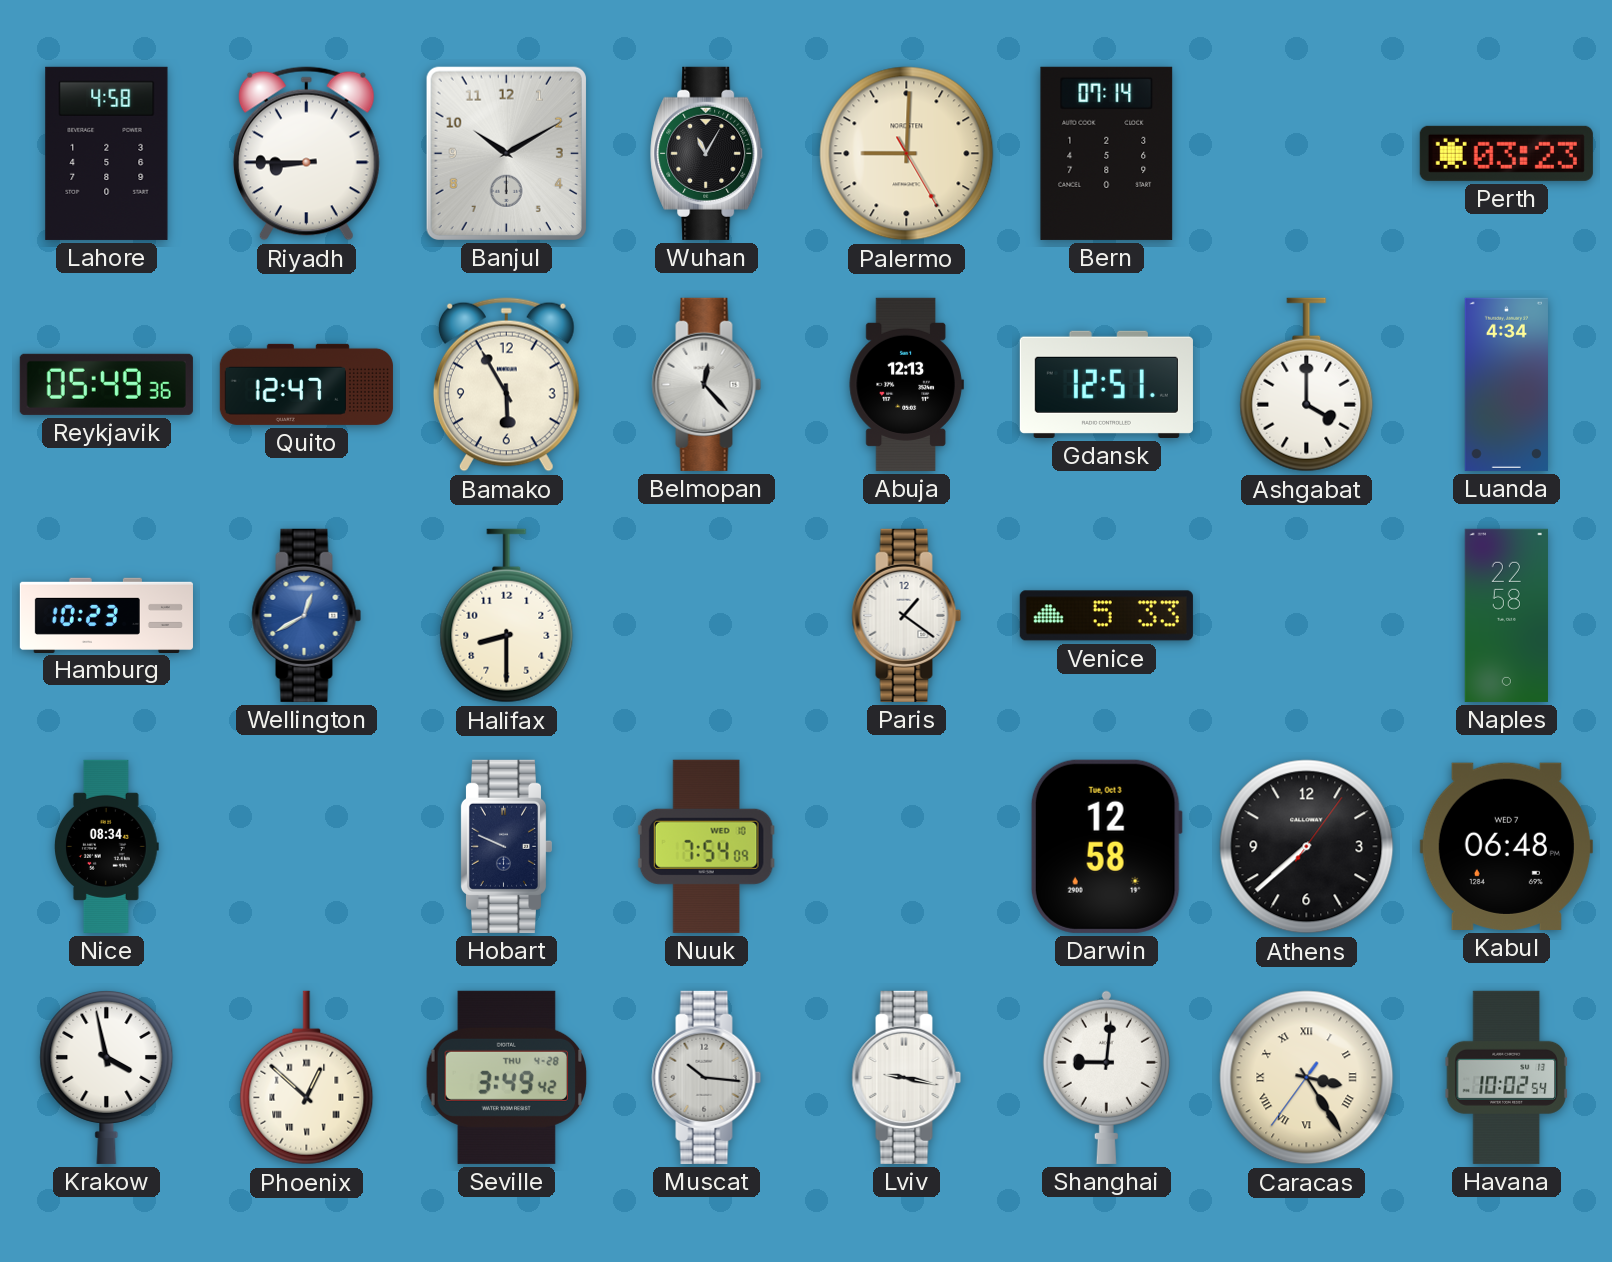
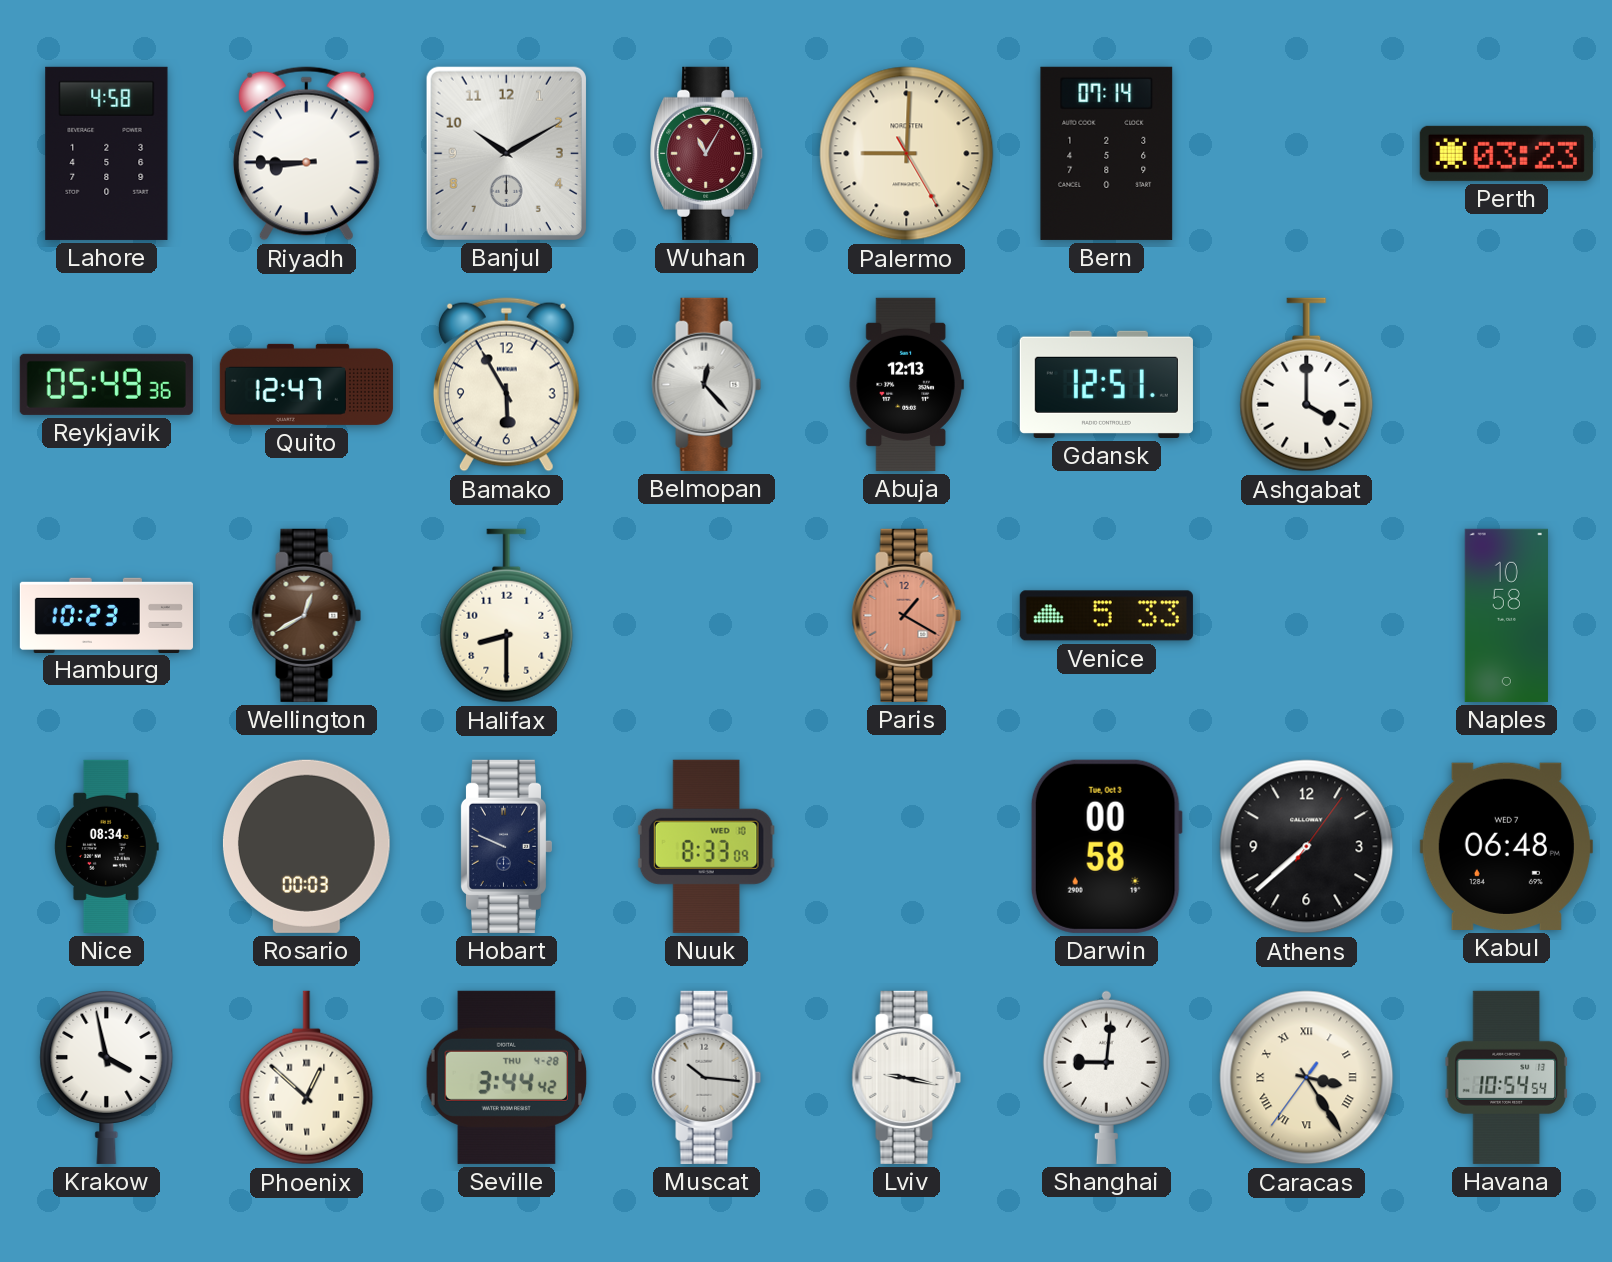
Wuhan dial: black -> burgundy (707, 153)
Luanda: 4:34 -> none (1506, 384)
Wellington dial: blue -> brown (307, 615)
Paris: 1:21 -> 1:20 (907, 615)
Paris dial: white -> salmon (907, 615)
Naples: 22:58 -> 10:58 (1506, 615)
Rosario: none -> 00:03 (306, 846)
Nuuk: 7:54 -> 8:33 (706, 846)
Darwin: 12:58 -> 00:58 (1106, 846)
Seville: 3:49 -> 3:44 (506, 1077)
Havana: 10:02 -> 10:54 (1506, 1077)
